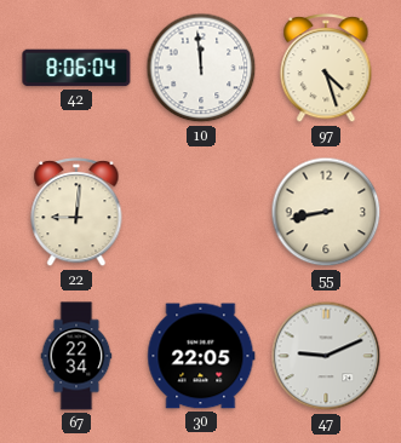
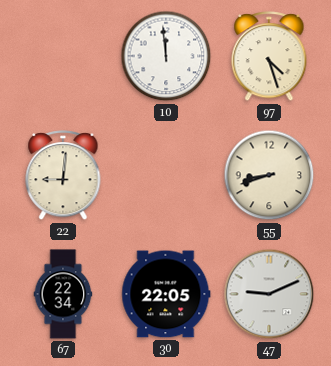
42: 8:06 -> none (76, 68)
55: 8:43 -> 8:42 (269, 175)
